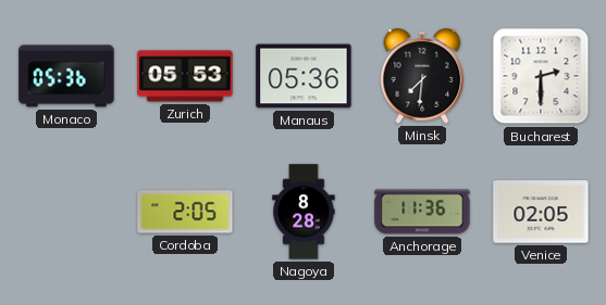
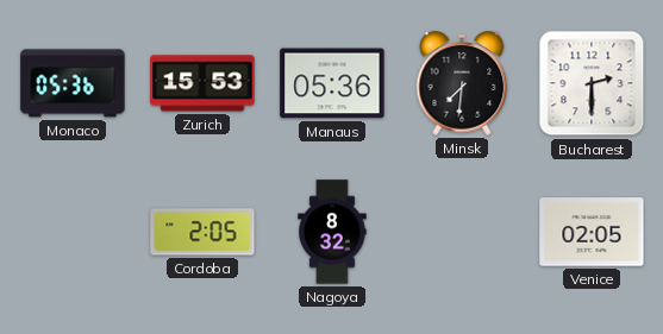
Zurich: 05:53 -> 15:53 (202, 83)
Nagoya: 8:28 -> 8:32 (332, 232)
Anchorage: 11:36 -> none (422, 212)
